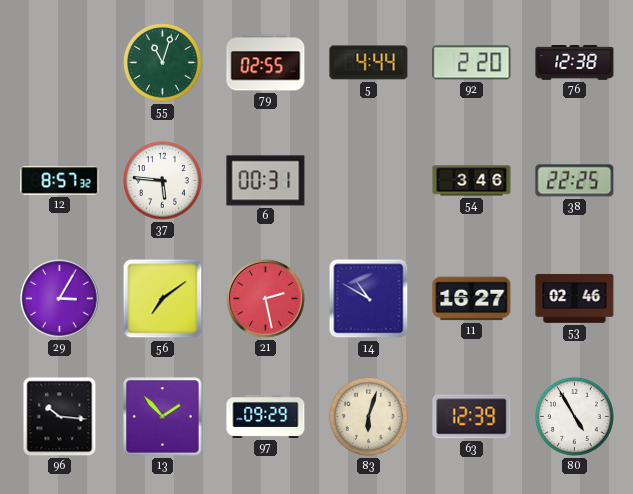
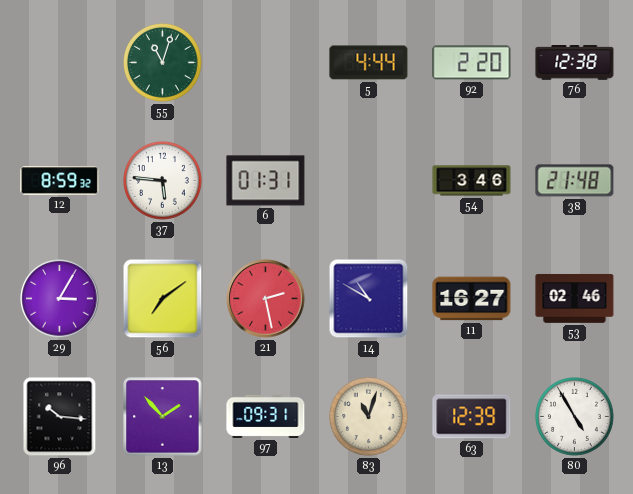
79: 02:55 -> none (266, 63)
12: 8:57 -> 8:59 (60, 181)
6: 00:31 -> 01:31 (266, 181)
38: 22:25 -> 21:48 (575, 181)
97: 09:29 -> 09:31 (266, 416)
83: 6:03 -> 11:03 (369, 417)
